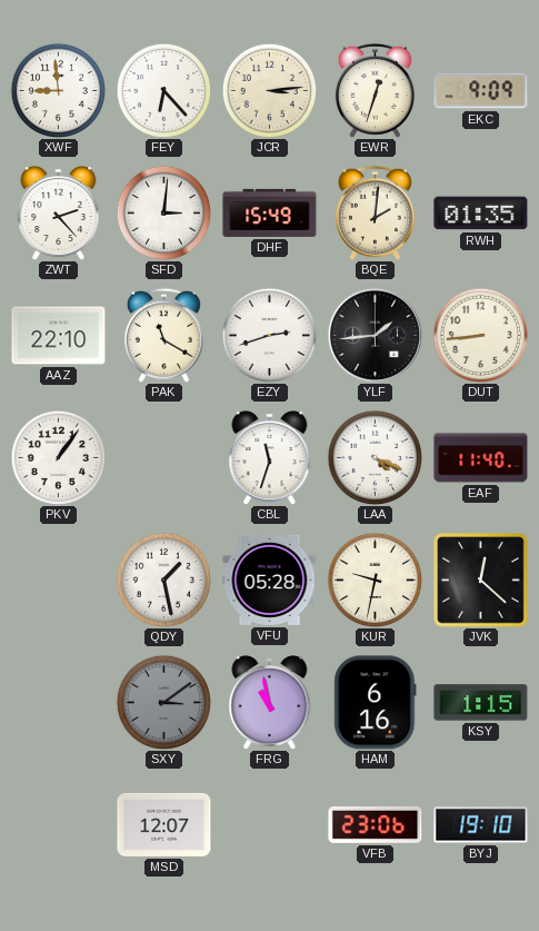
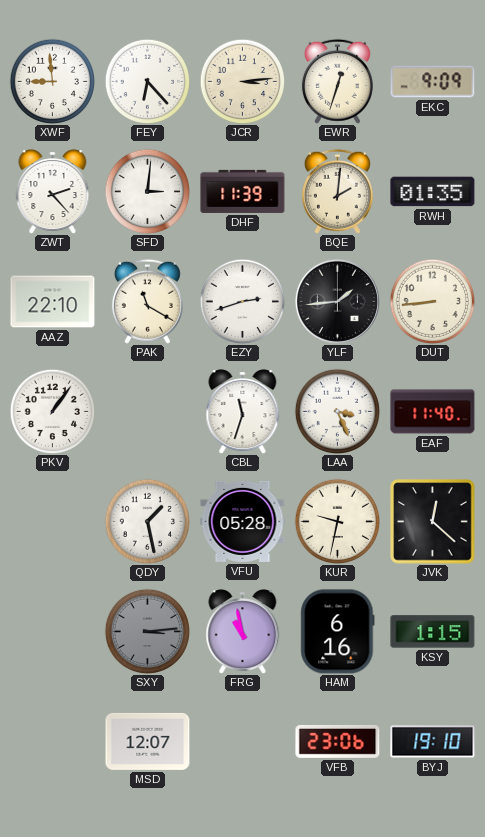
DHF: 15:49 -> 11:39 (243, 191)
LAA: 4:19 -> 3:26 (337, 411)
SXY: 3:09 -> 3:14 (147, 631)
